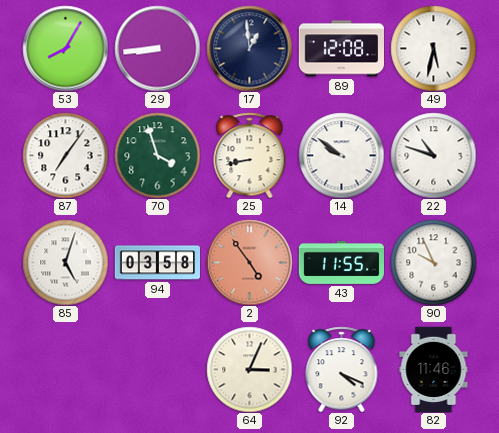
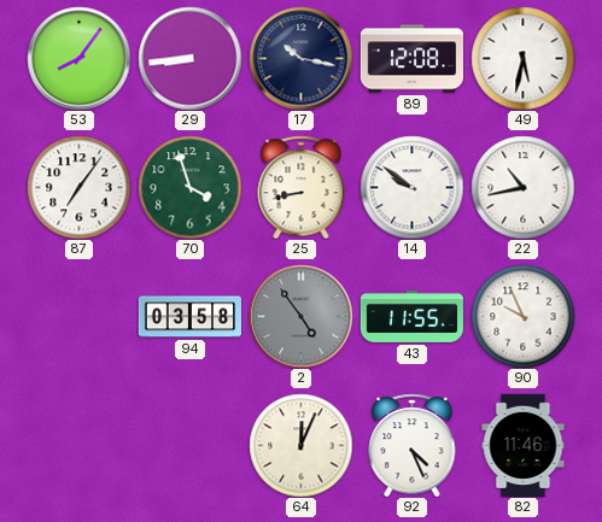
53: 8:05 -> 8:06 (78, 58)
17: 12:59 -> 10:17 (300, 58)
22: 10:48 -> 10:43 (522, 187)
85: 5:03 -> none (65, 262)
2 dial: salmon -> grey (300, 316)
64: 3:04 -> 12:04 (300, 445)
92: 4:19 -> 4:26 (413, 445)
